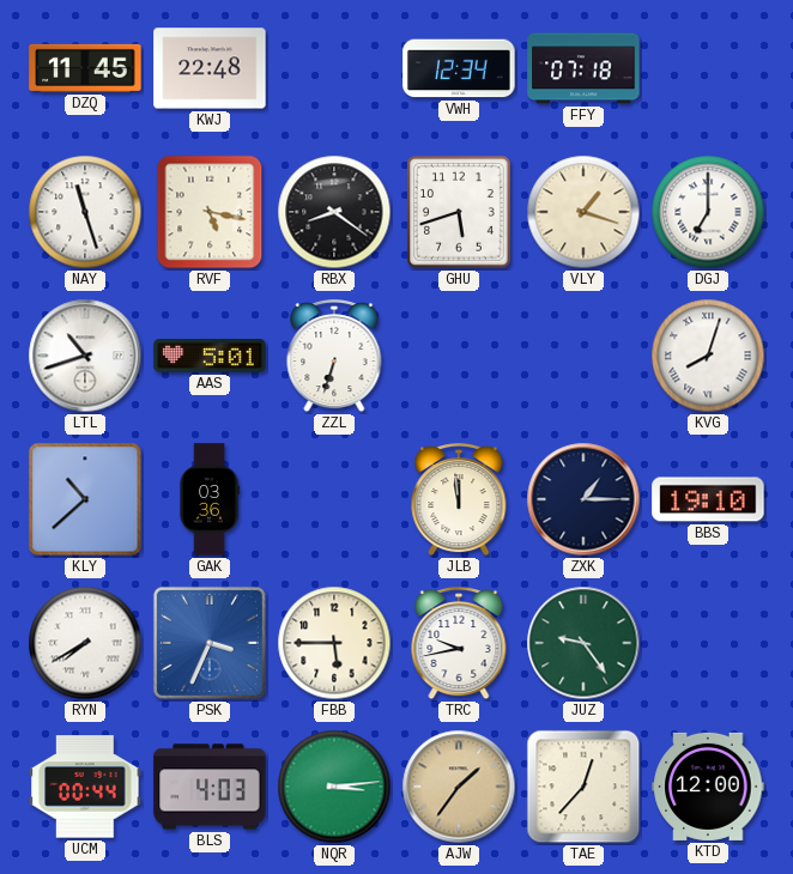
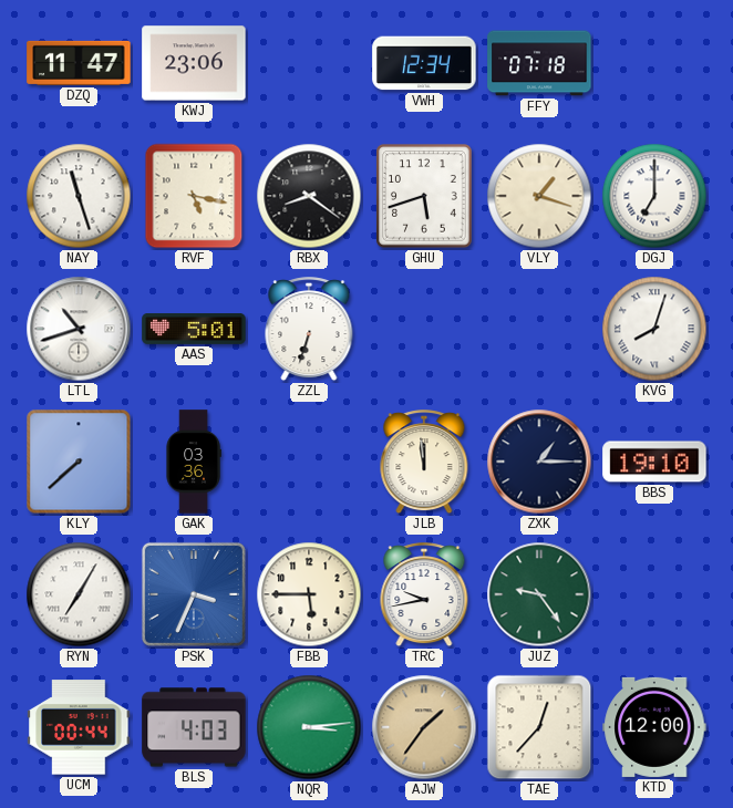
DZQ: 11:45 -> 11:47 (79, 63)
KWJ: 22:48 -> 23:06 (194, 63)
KLY: 10:38 -> 7:38 (79, 462)
RYN: 7:40 -> 7:05 (79, 594)
